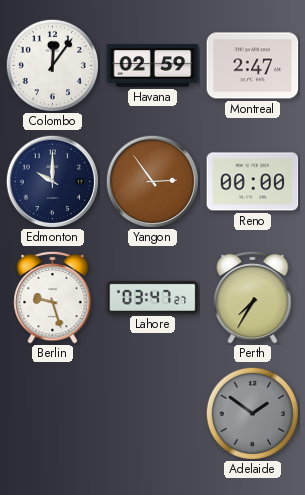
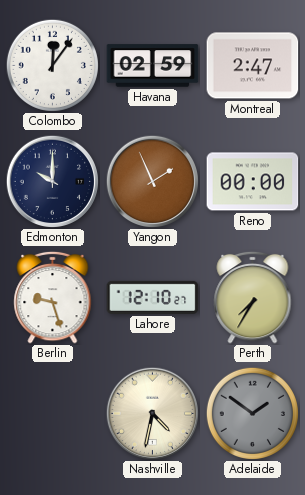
Yangon: 2:54 -> 1:56 (152, 181)
Lahore: 03:47 -> 12:10 (153, 297)
Nashville: none -> 4:32 (152, 413)
